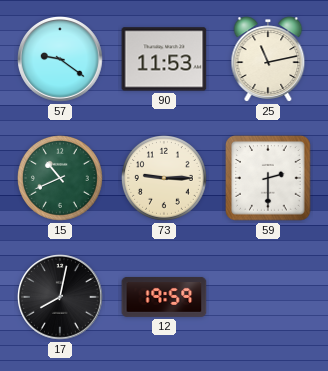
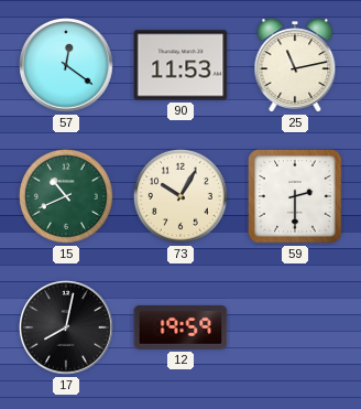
57: 9:21 -> 12:21 (66, 65)
73: 9:15 -> 10:05 (180, 196)
